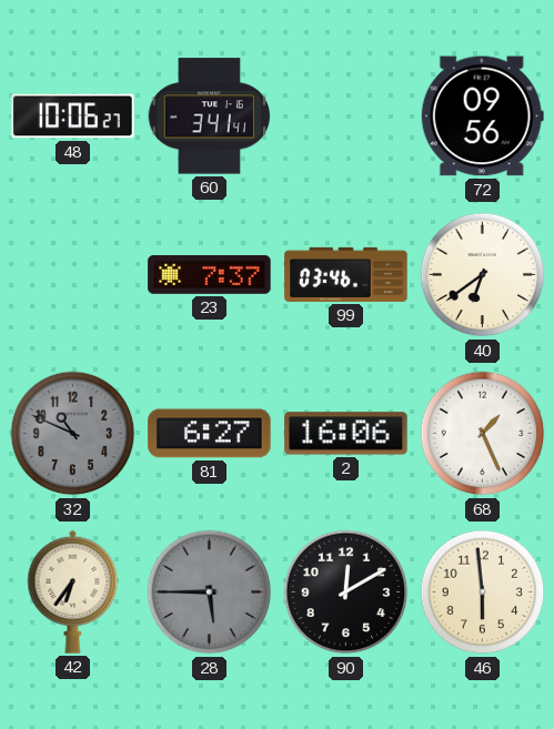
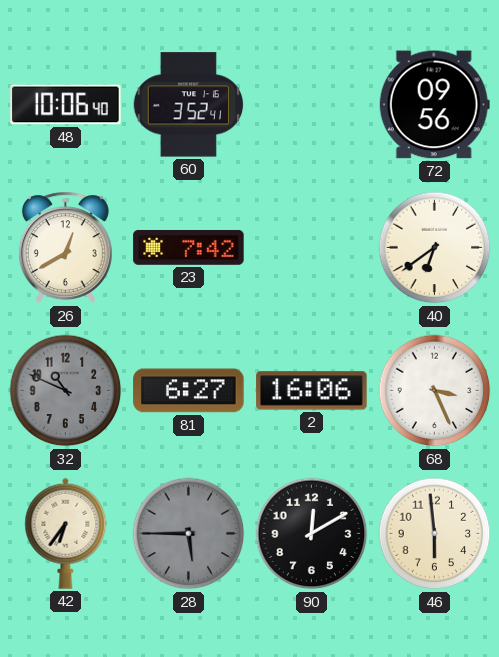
48: 10:06:27 -> 10:06:40 (66, 105)
60: 3:41 -> 3:52 (189, 105)
26: none -> 12:40 (65, 248)
23: 7:37 -> 7:42 (189, 247)
99: 03:46 -> none (346, 274)
68: 1:26 -> 3:26 (435, 391)
